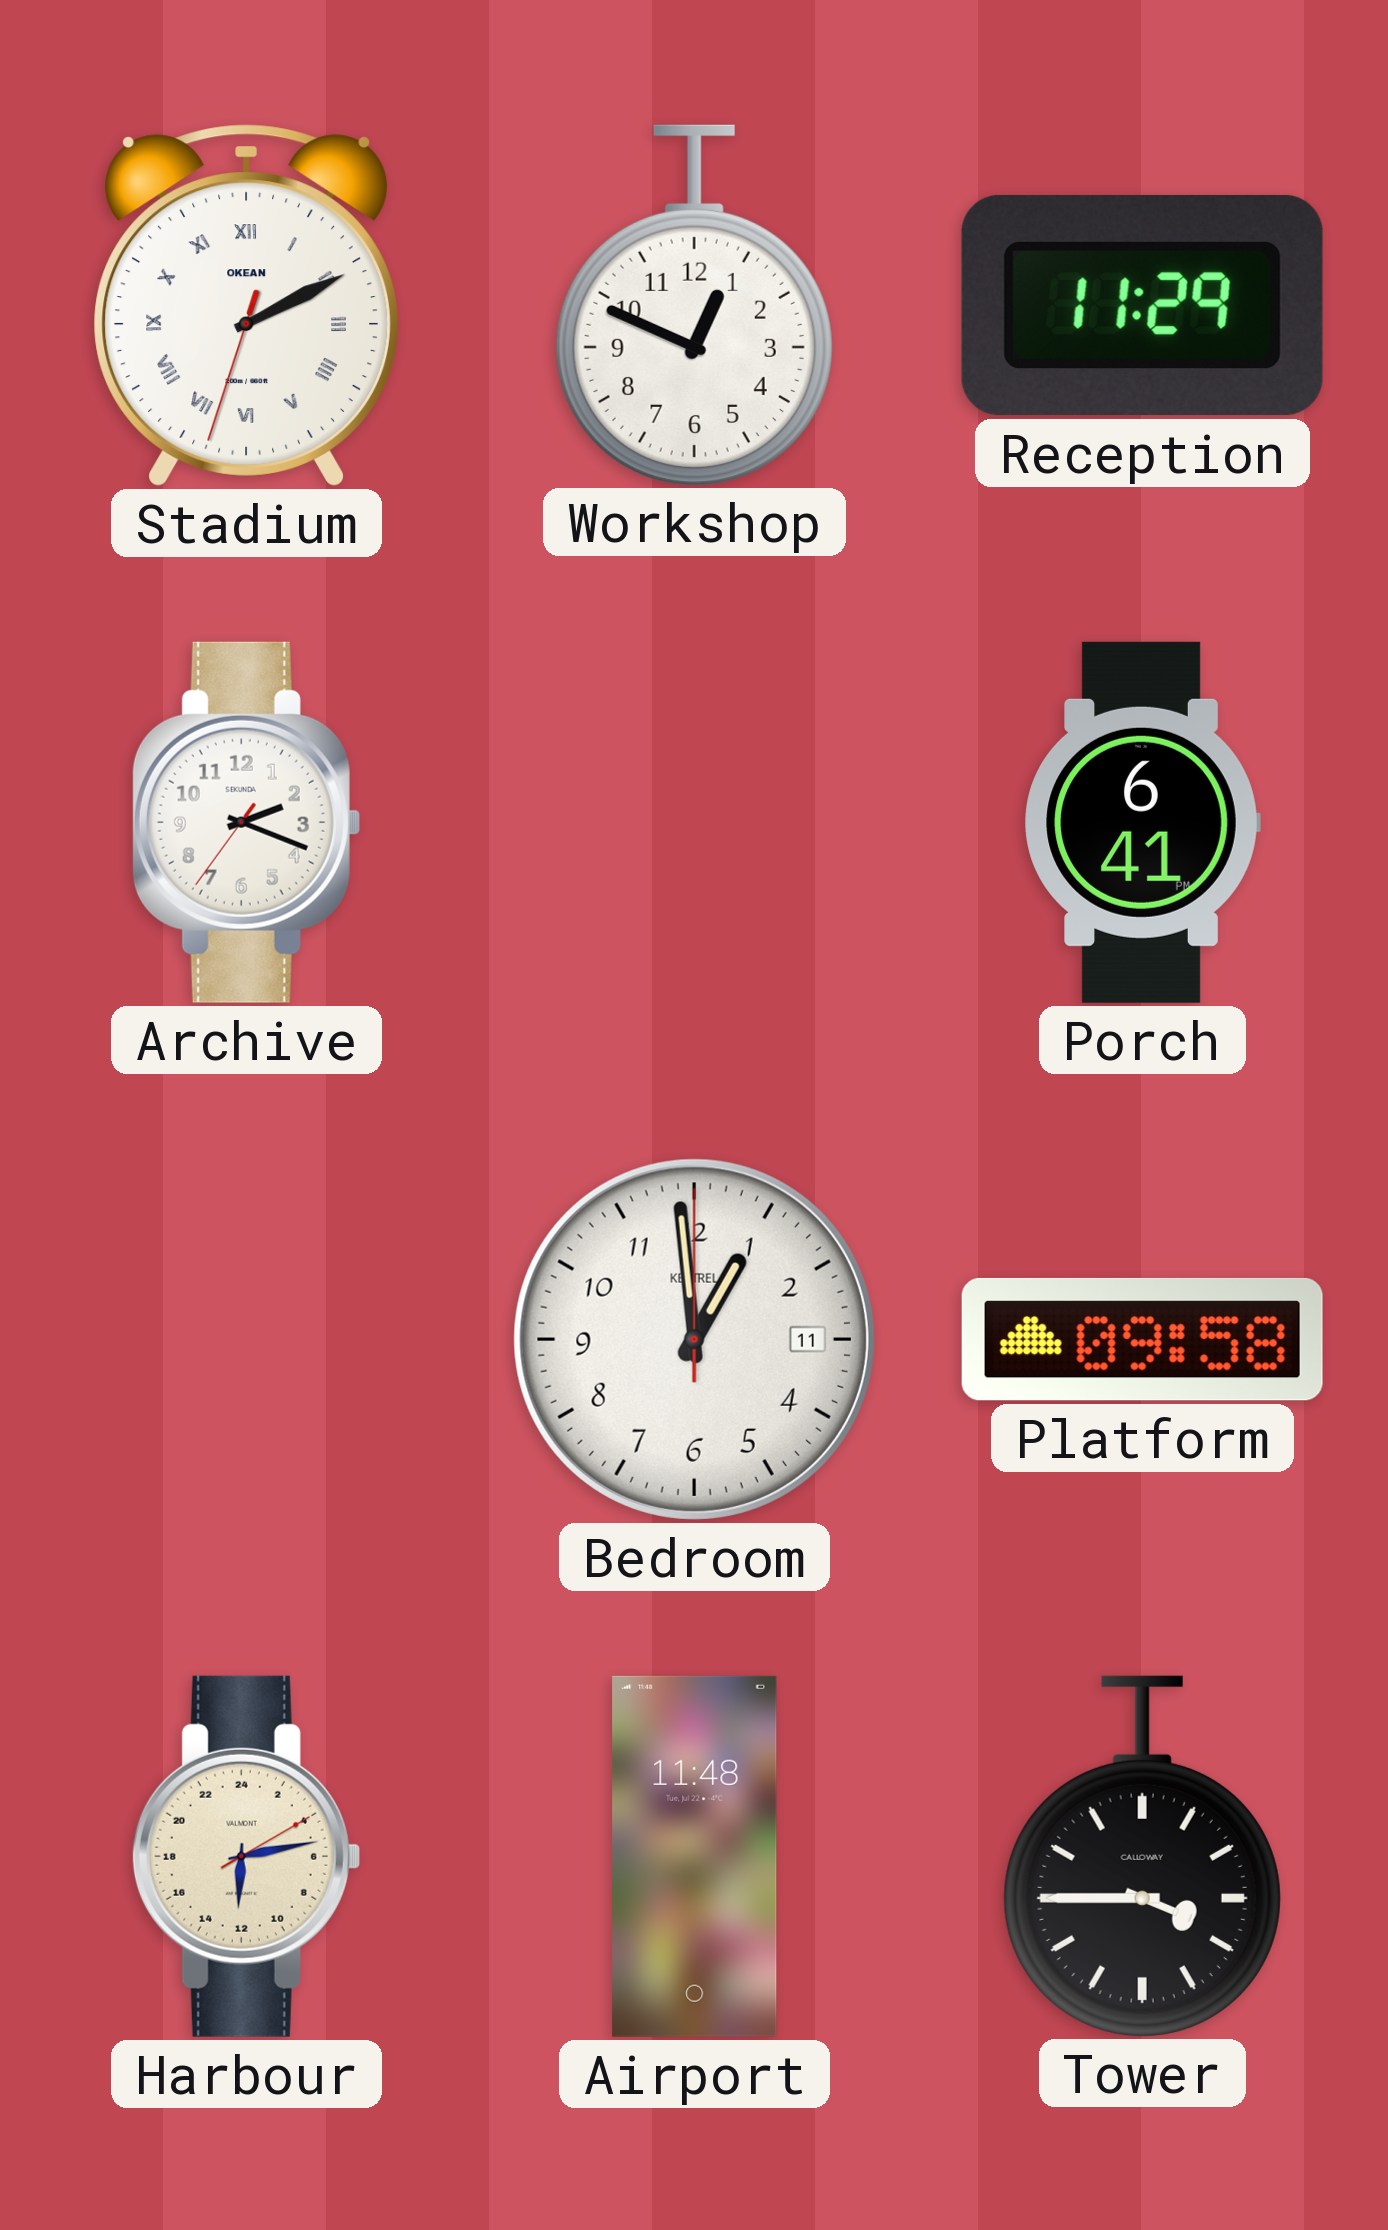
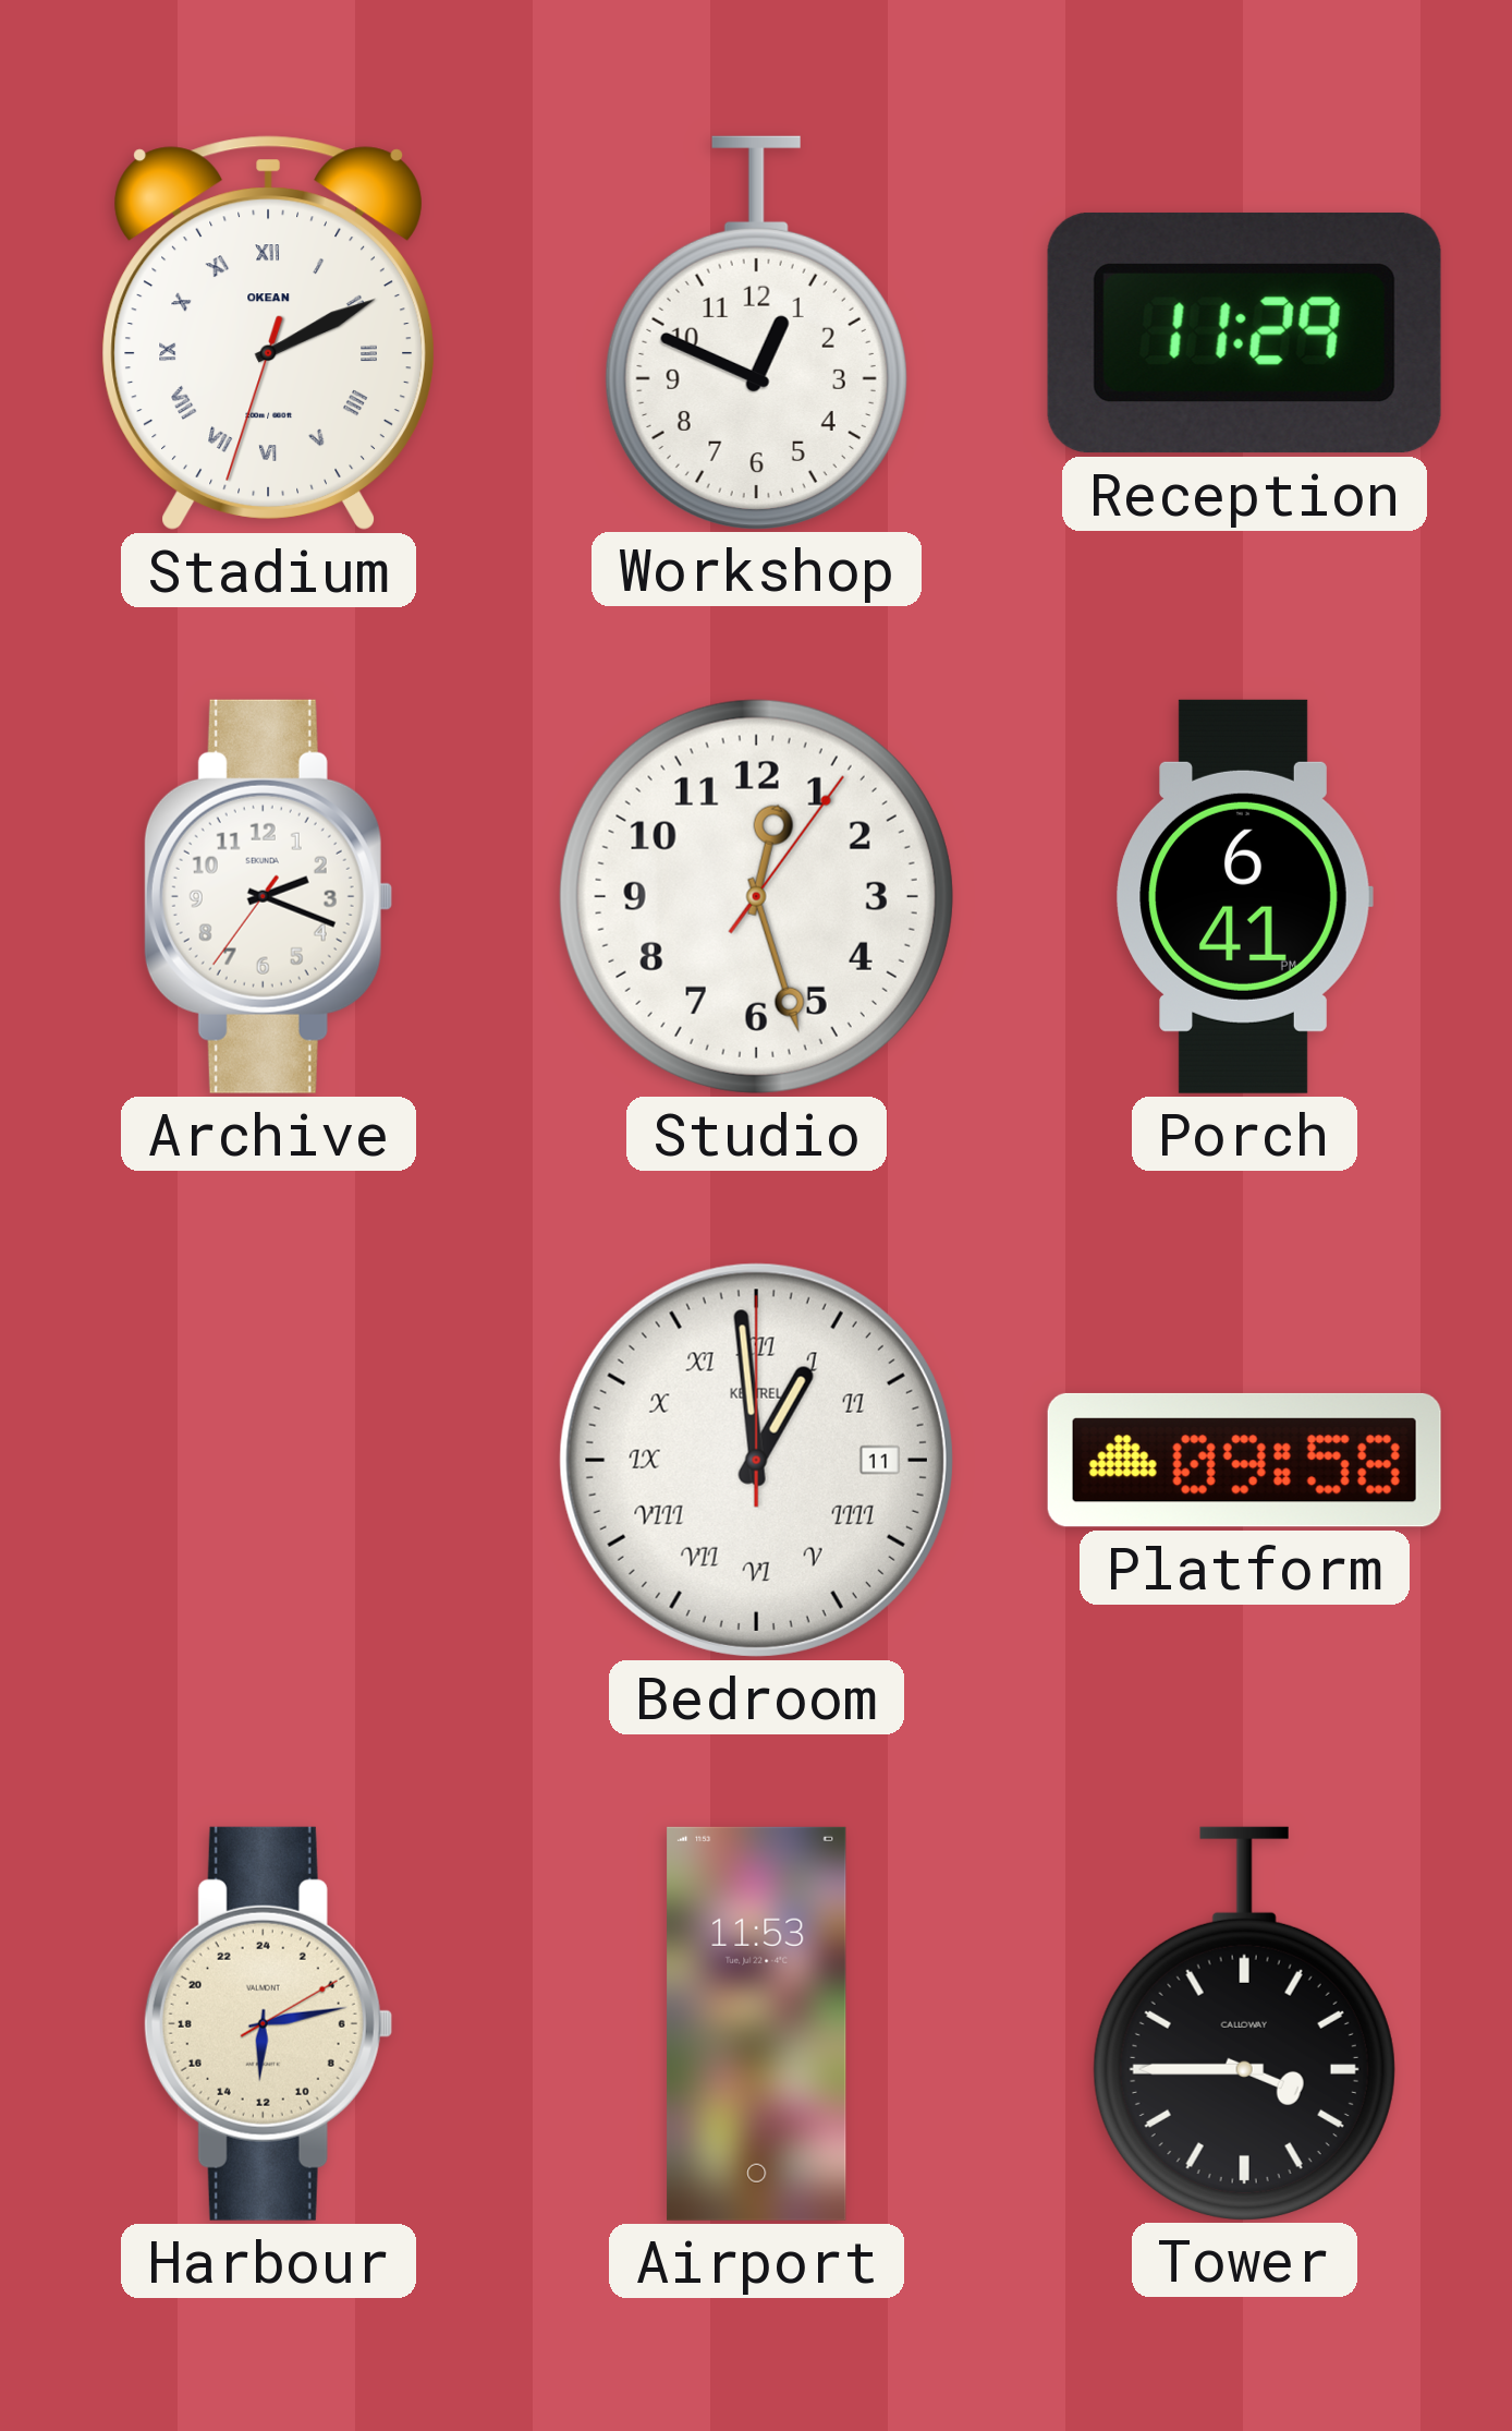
Studio: none -> 12:27 (756, 896)
Bedroom numerals: Arabic -> Roman (756, 1460)
Airport: 11:48 -> 11:53 (757, 2023)
